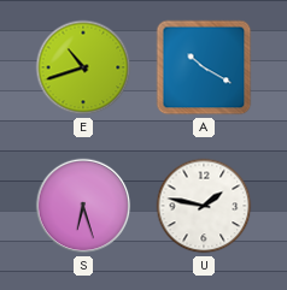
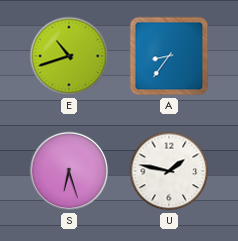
A: 10:20 -> 8:36 (169, 56)
